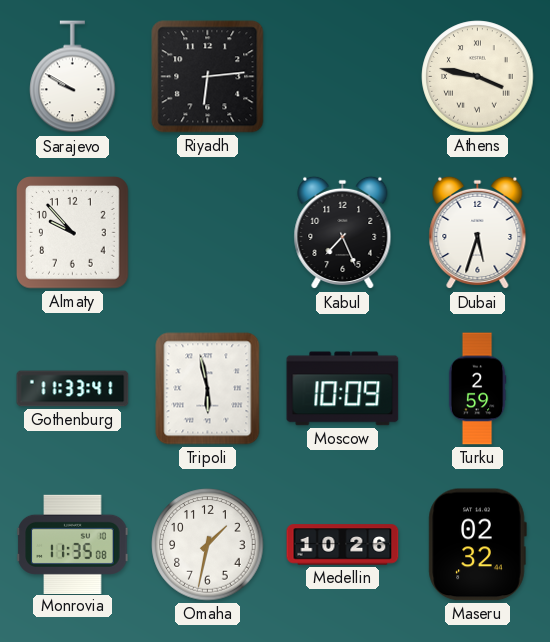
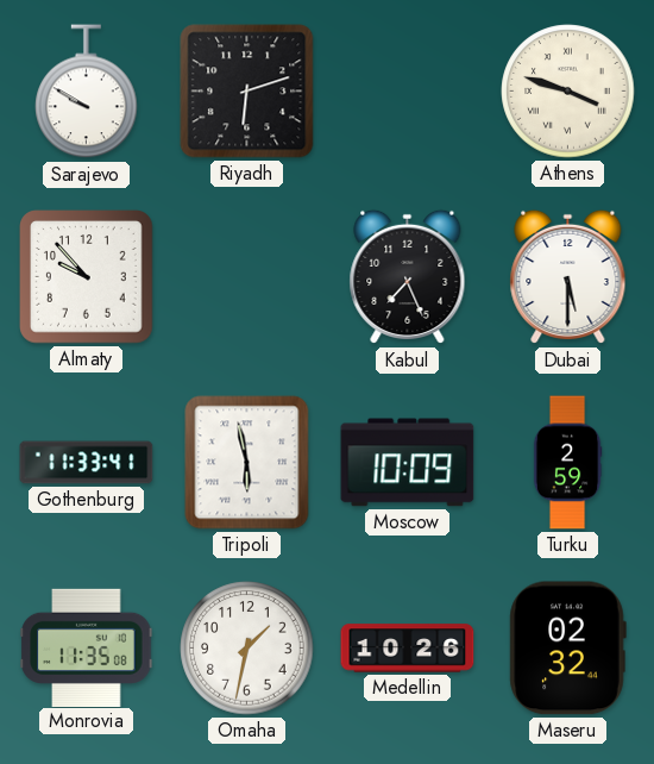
Riyadh: 6:14 -> 6:12 (247, 92)
Athens: 3:47 -> 3:48 (568, 92)
Dubai: 5:33 -> 5:30 (568, 277)
